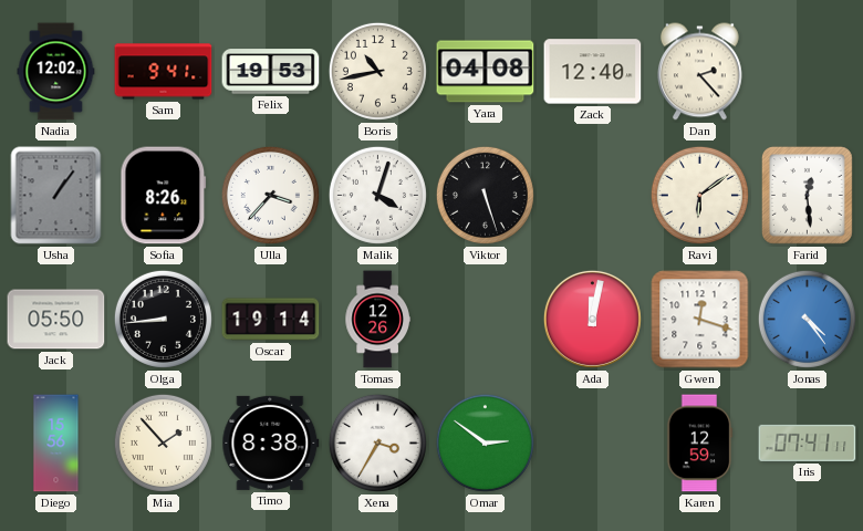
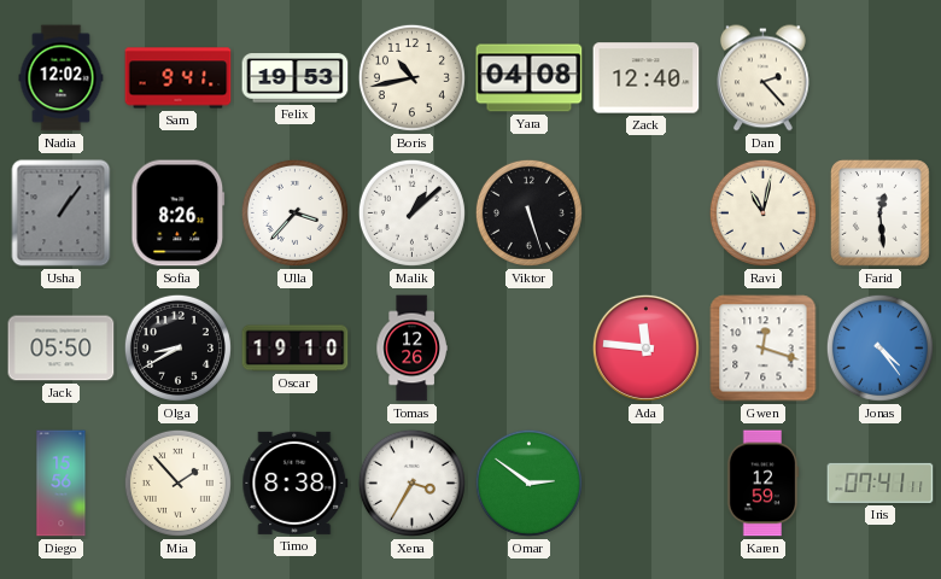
Malik: 4:03 -> 1:08 (411, 212)
Ravi: 6:09 -> 11:02 (762, 212)
Olga: 8:44 -> 8:40 (177, 347)
Oscar: 19:14 -> 19:10 (296, 349)
Ada: 12:02 -> 11:46 (645, 347)
